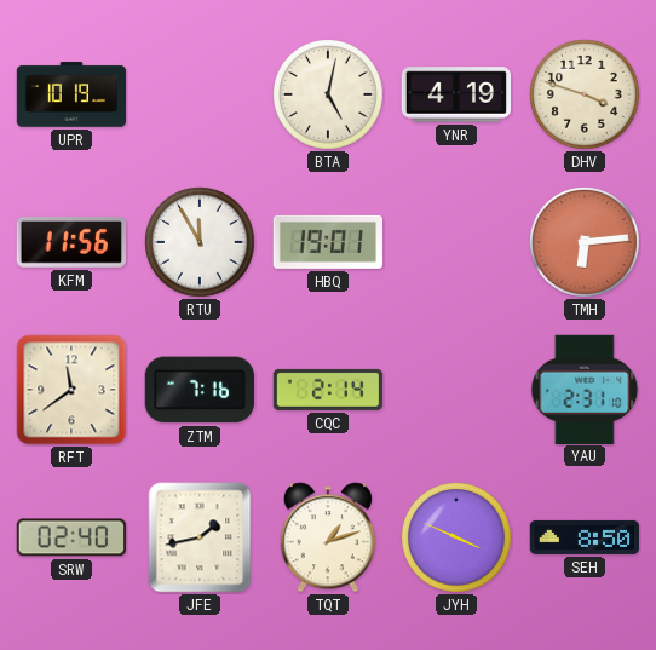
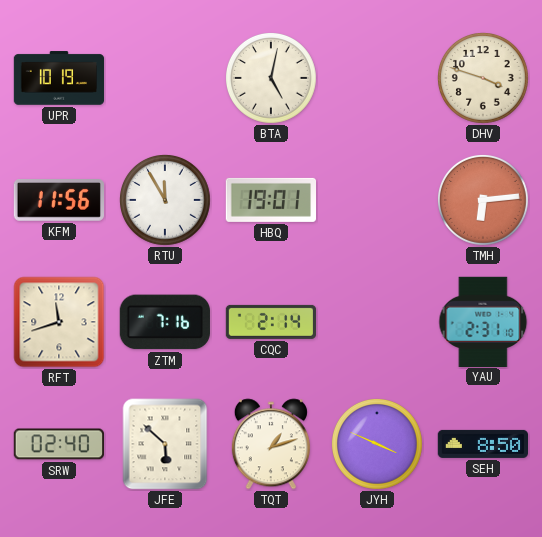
YNR: 4:19 -> none (456, 94)
RFT: 11:39 -> 11:42 (59, 322)
JFE: 1:43 -> 5:52 (165, 444)
